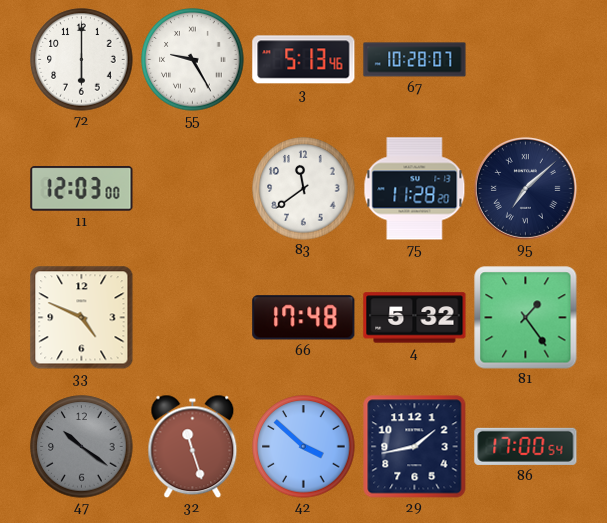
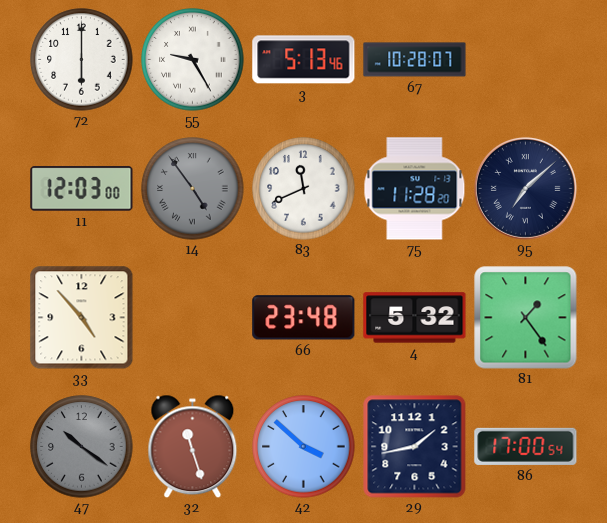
14: none -> 4:54 (193, 189)
83: 11:39 -> 11:41 (304, 189)
33: 4:49 -> 4:53 (82, 318)
66: 17:48 -> 23:48 (304, 318)
